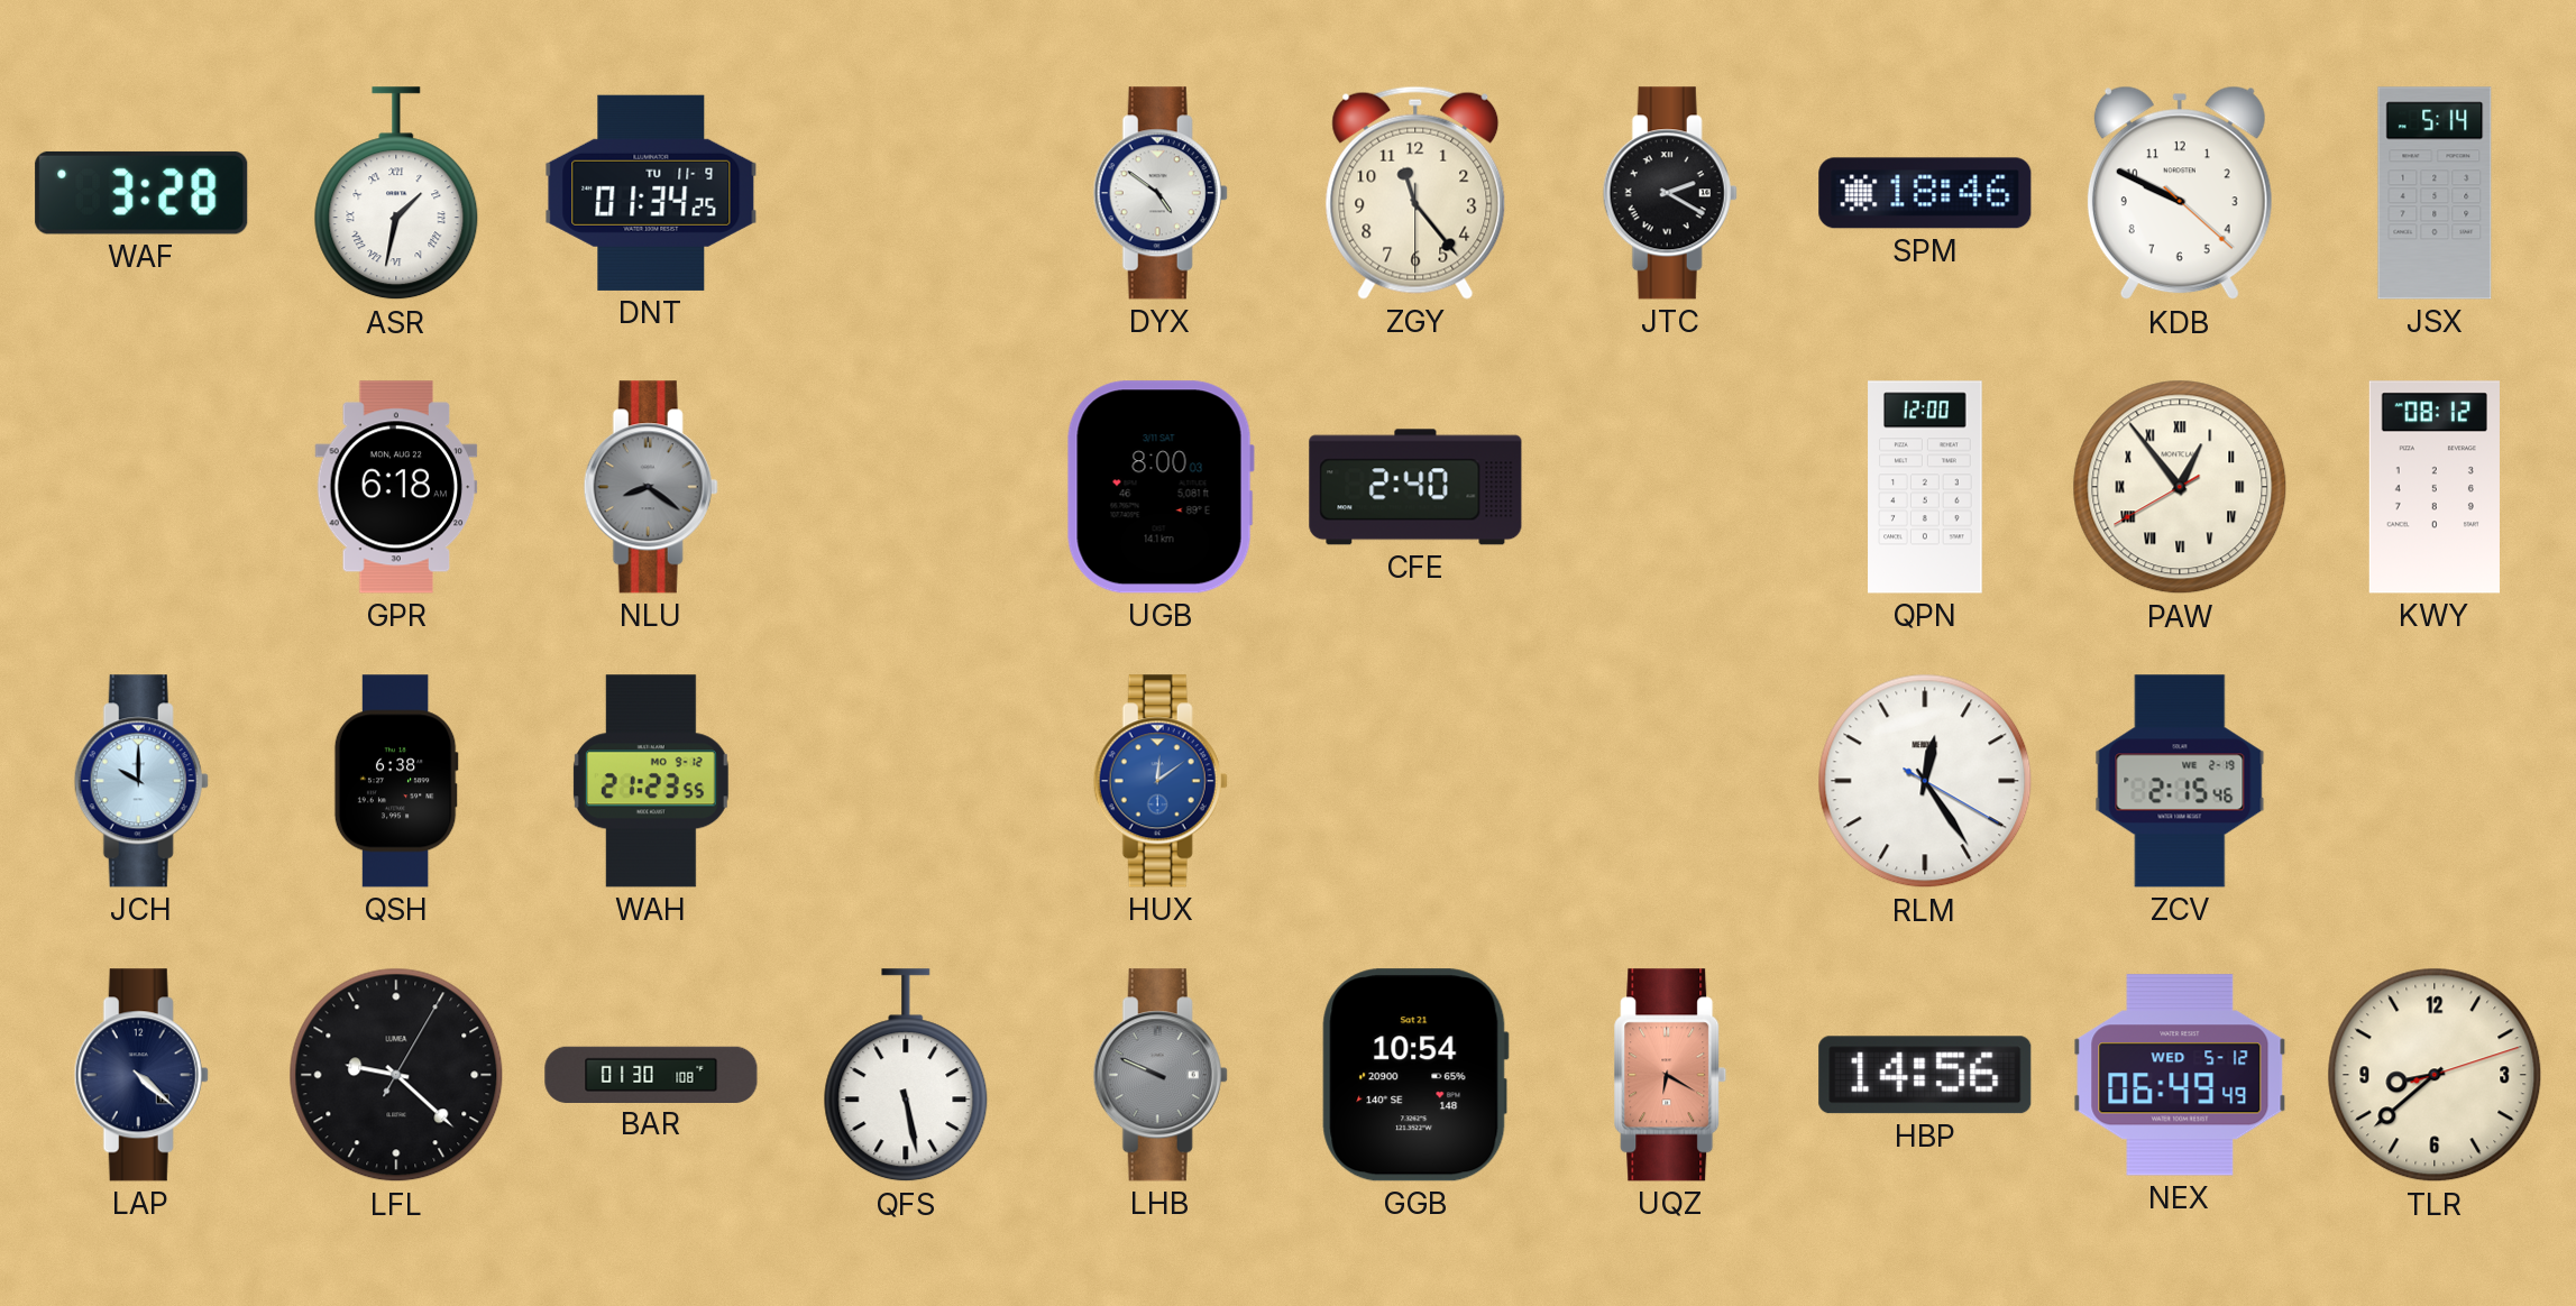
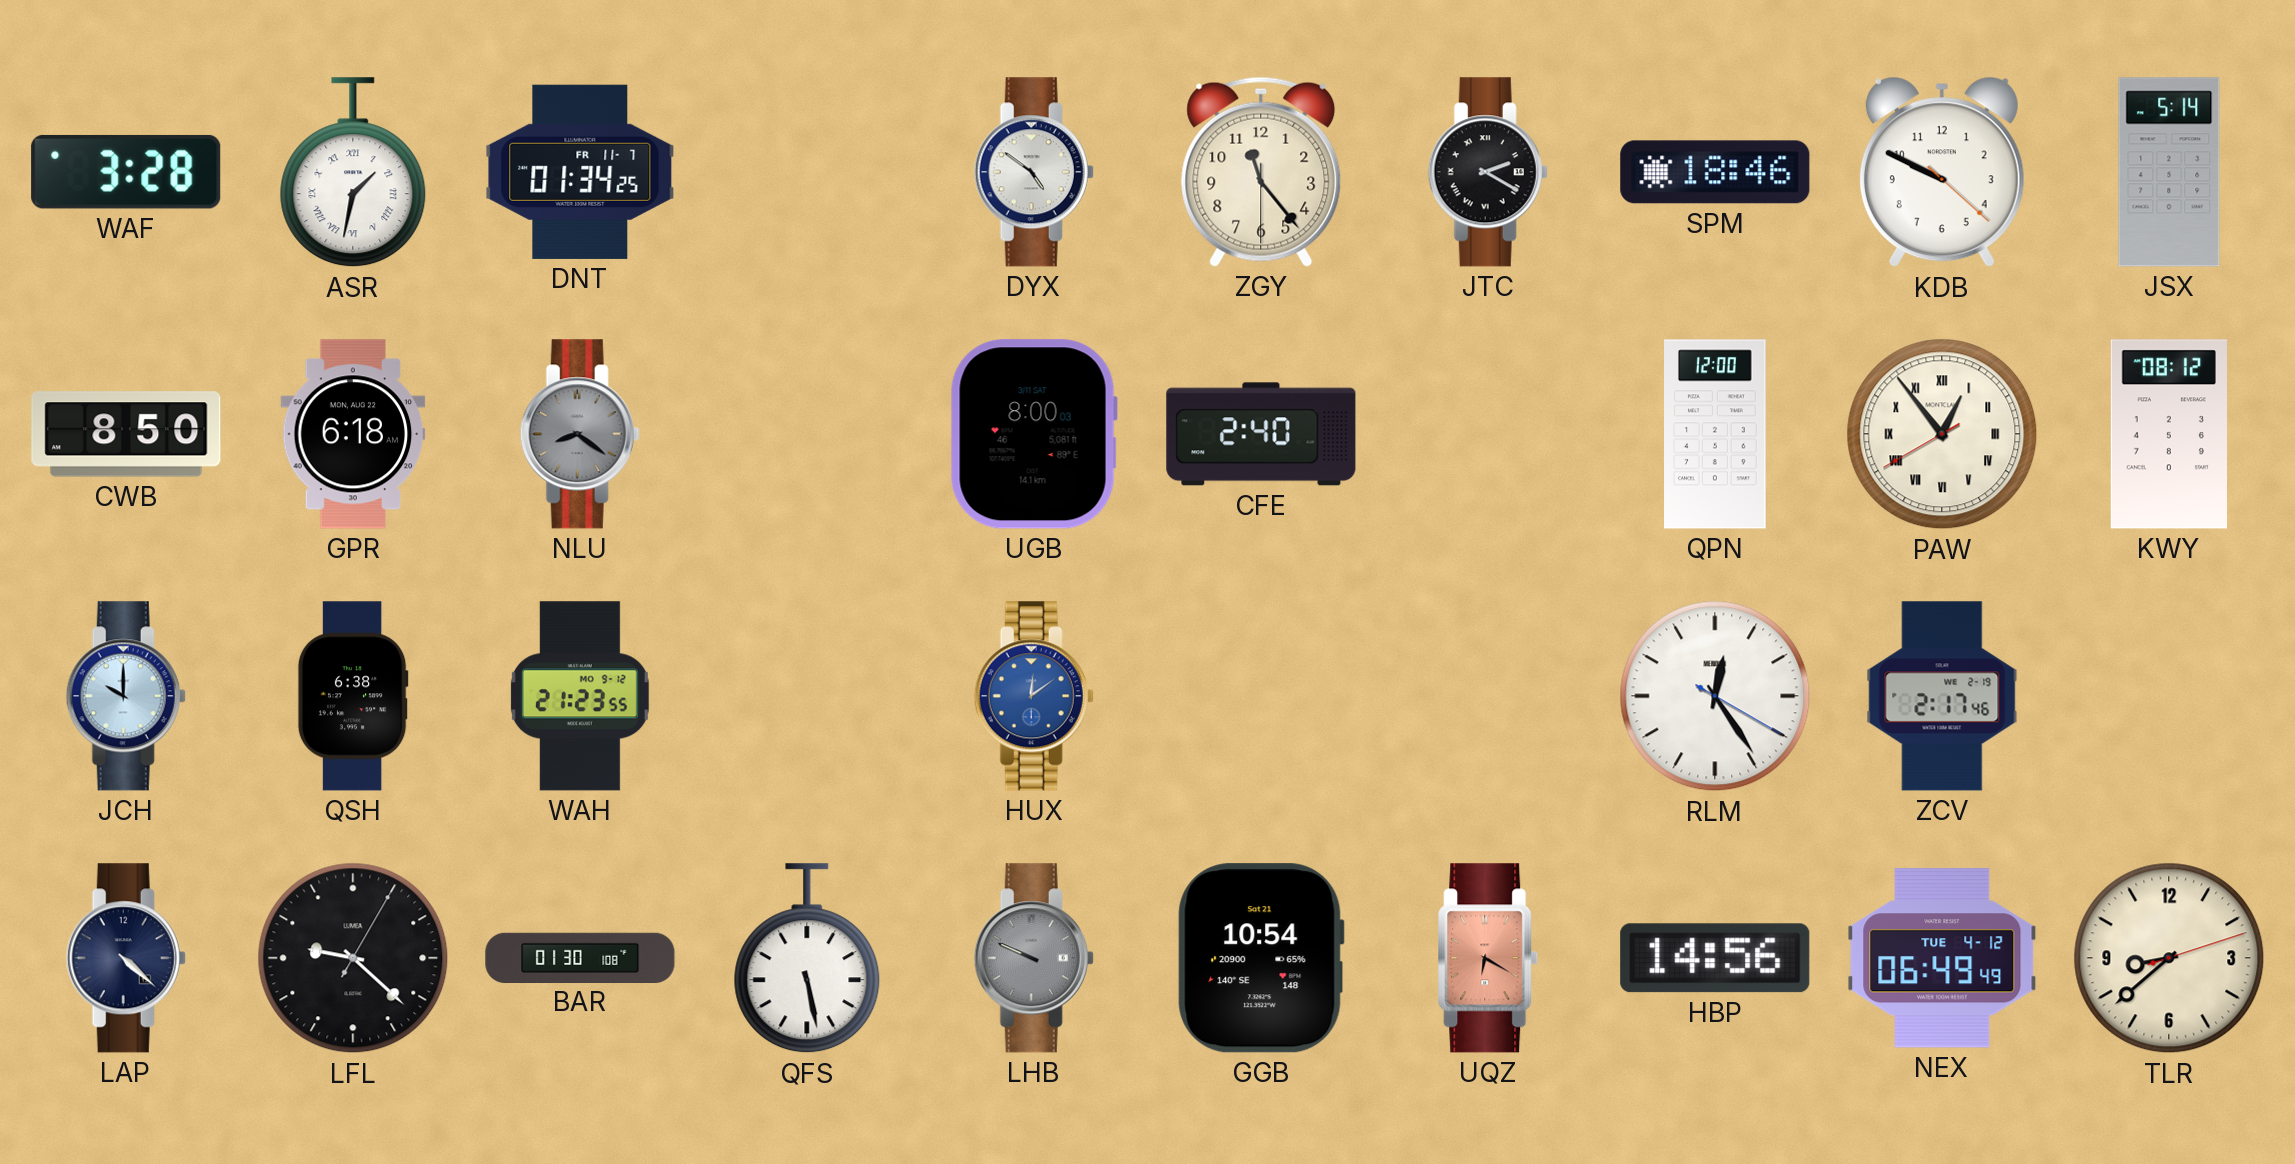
DNT date: TU 11-9 -> FR 11-7 (580, 172)
CWB: none -> 8:50 (126, 434)
ZCV: 2:15 -> 2:17 (1942, 696)
NEX date: WED 5-12 -> TUE 4-12 (1942, 958)
